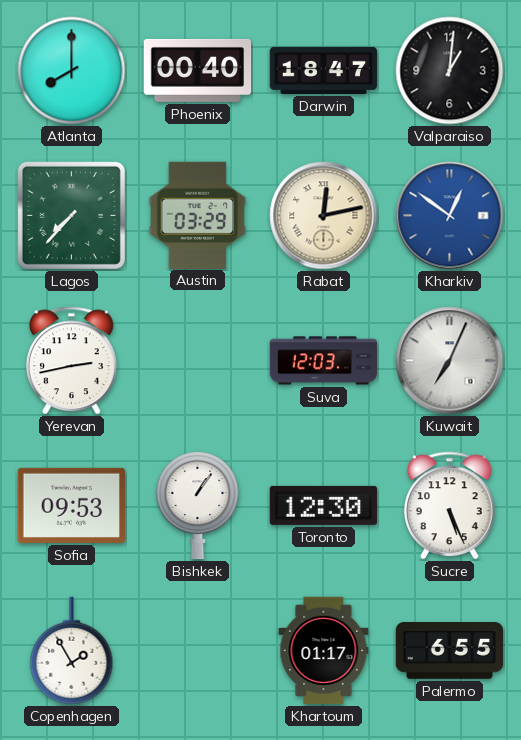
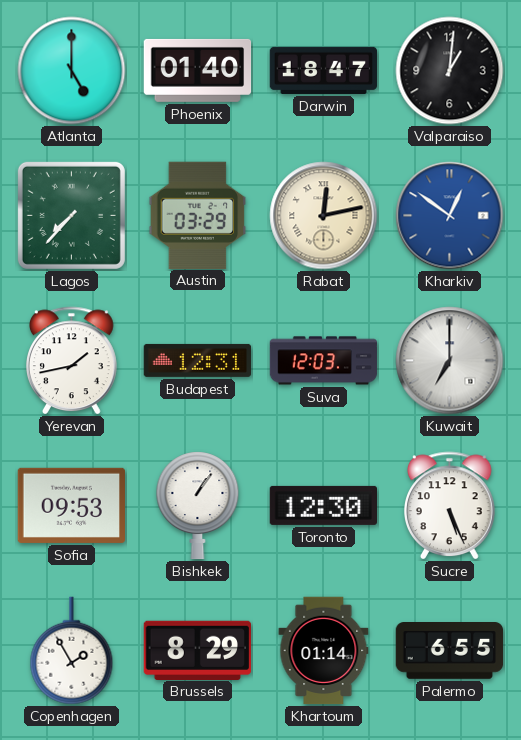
Atlanta: 8:00 -> 5:00 (72, 71)
Phoenix: 00:40 -> 01:40 (198, 70)
Yerevan: 2:43 -> 1:43 (72, 361)
Budapest: none -> 12:31 (198, 360)
Kuwait: 7:04 -> 7:00 (450, 361)
Brussels: none -> 8:29 (197, 650)
Khartoum: 01:17 -> 01:14 (324, 651)
